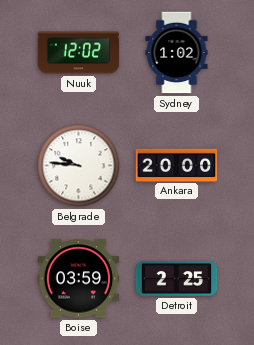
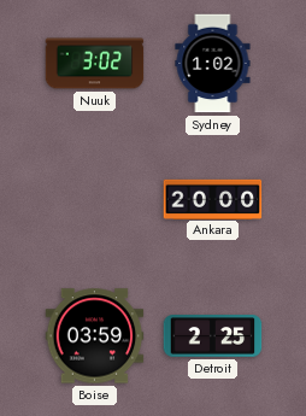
Nuuk: 12:02 -> 3:02 (95, 64)
Belgrade: 9:46 -> none (79, 166)
